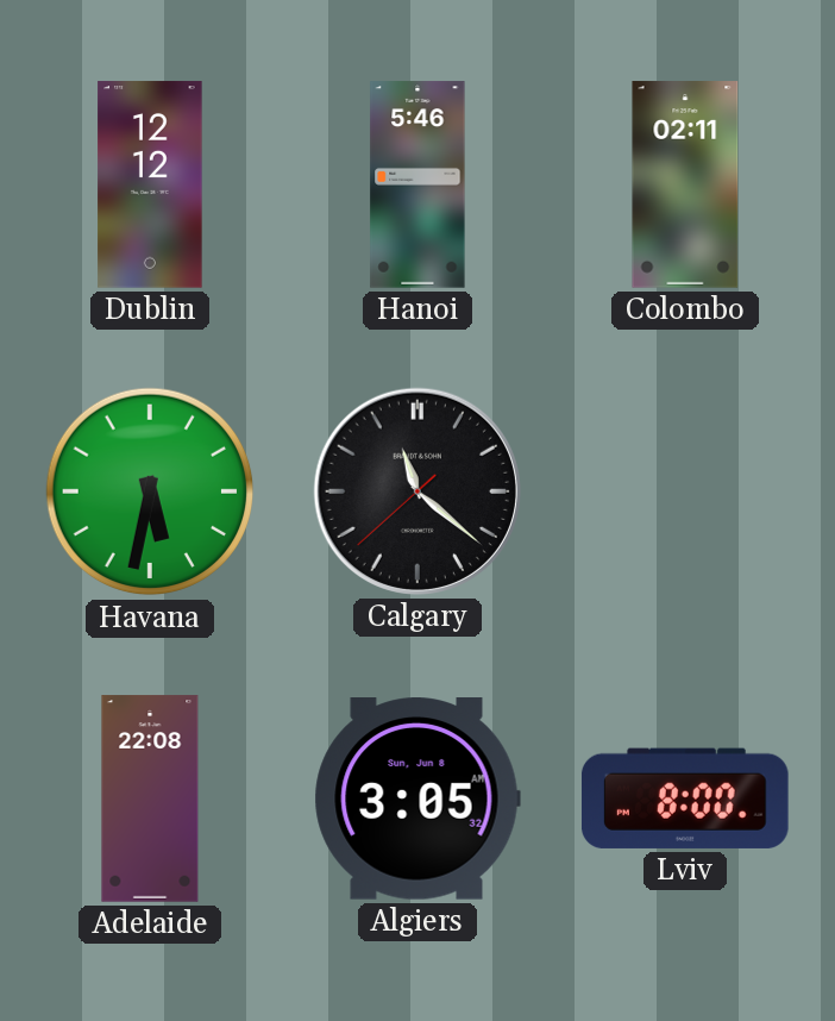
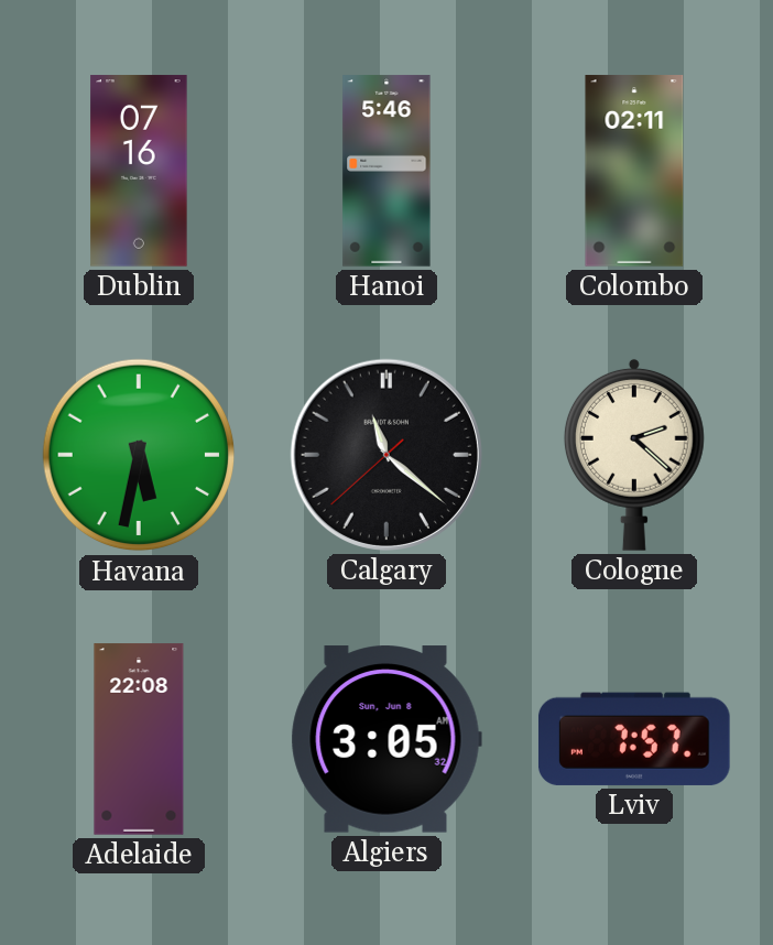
Dublin: 12:12 -> 07:16 (139, 171)
Cologne: none -> 2:22 (634, 455)
Lviv: 8:00 -> 7:57 (634, 739)
